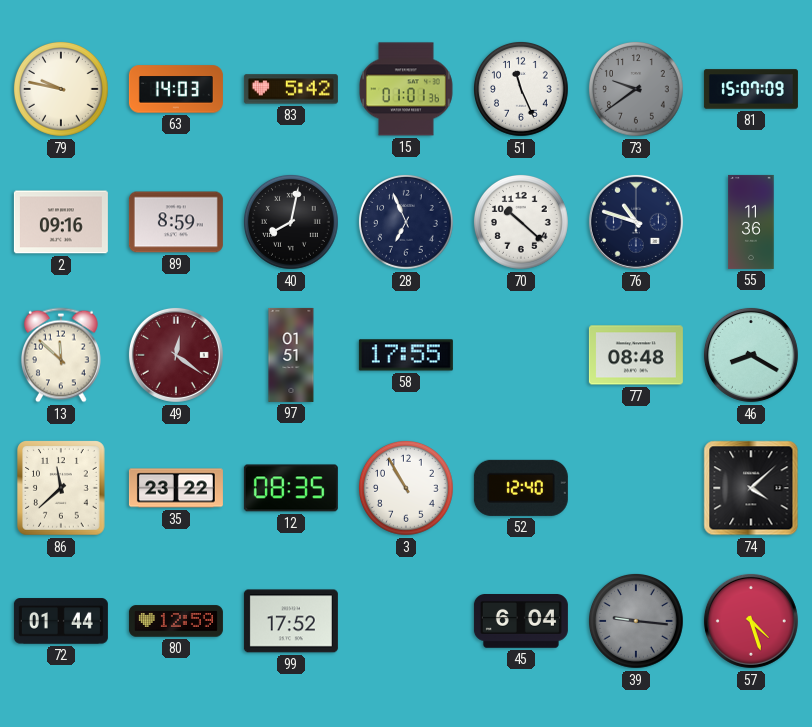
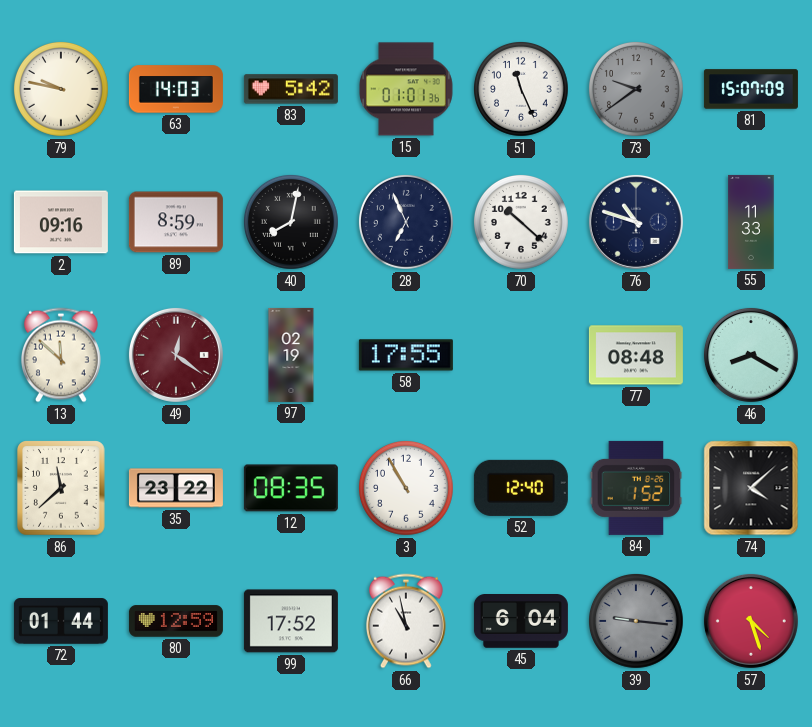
55: 11:36 -> 11:33 (751, 222)
97: 01:51 -> 02:19 (291, 355)
84: none -> 1:52 (636, 488)
66: none -> 10:58 (407, 621)
